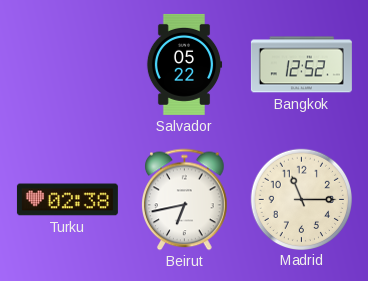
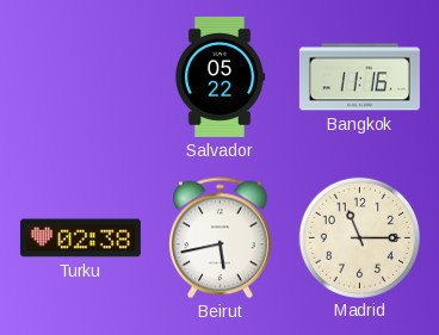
Bangkok: 12:52 -> 11:16 (359, 77)
Beirut: 6:43 -> 5:43 (221, 238)
